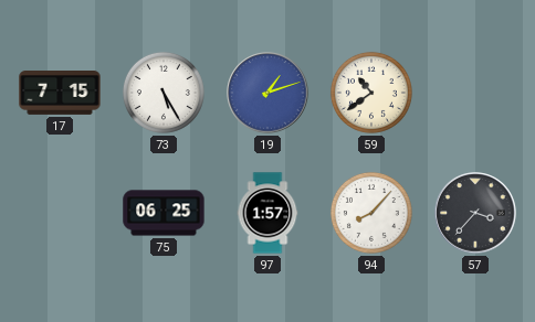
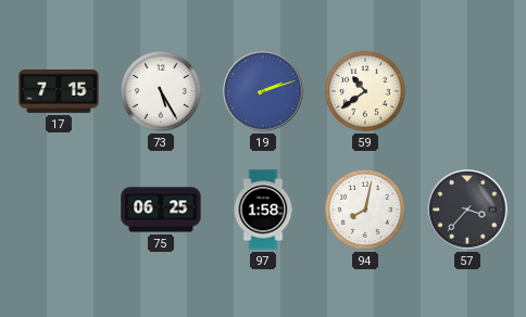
19: 1:12 -> 2:12 (263, 91)
97: 1:57 -> 1:58 (263, 210)
94: 8:07 -> 8:02 (365, 210)
